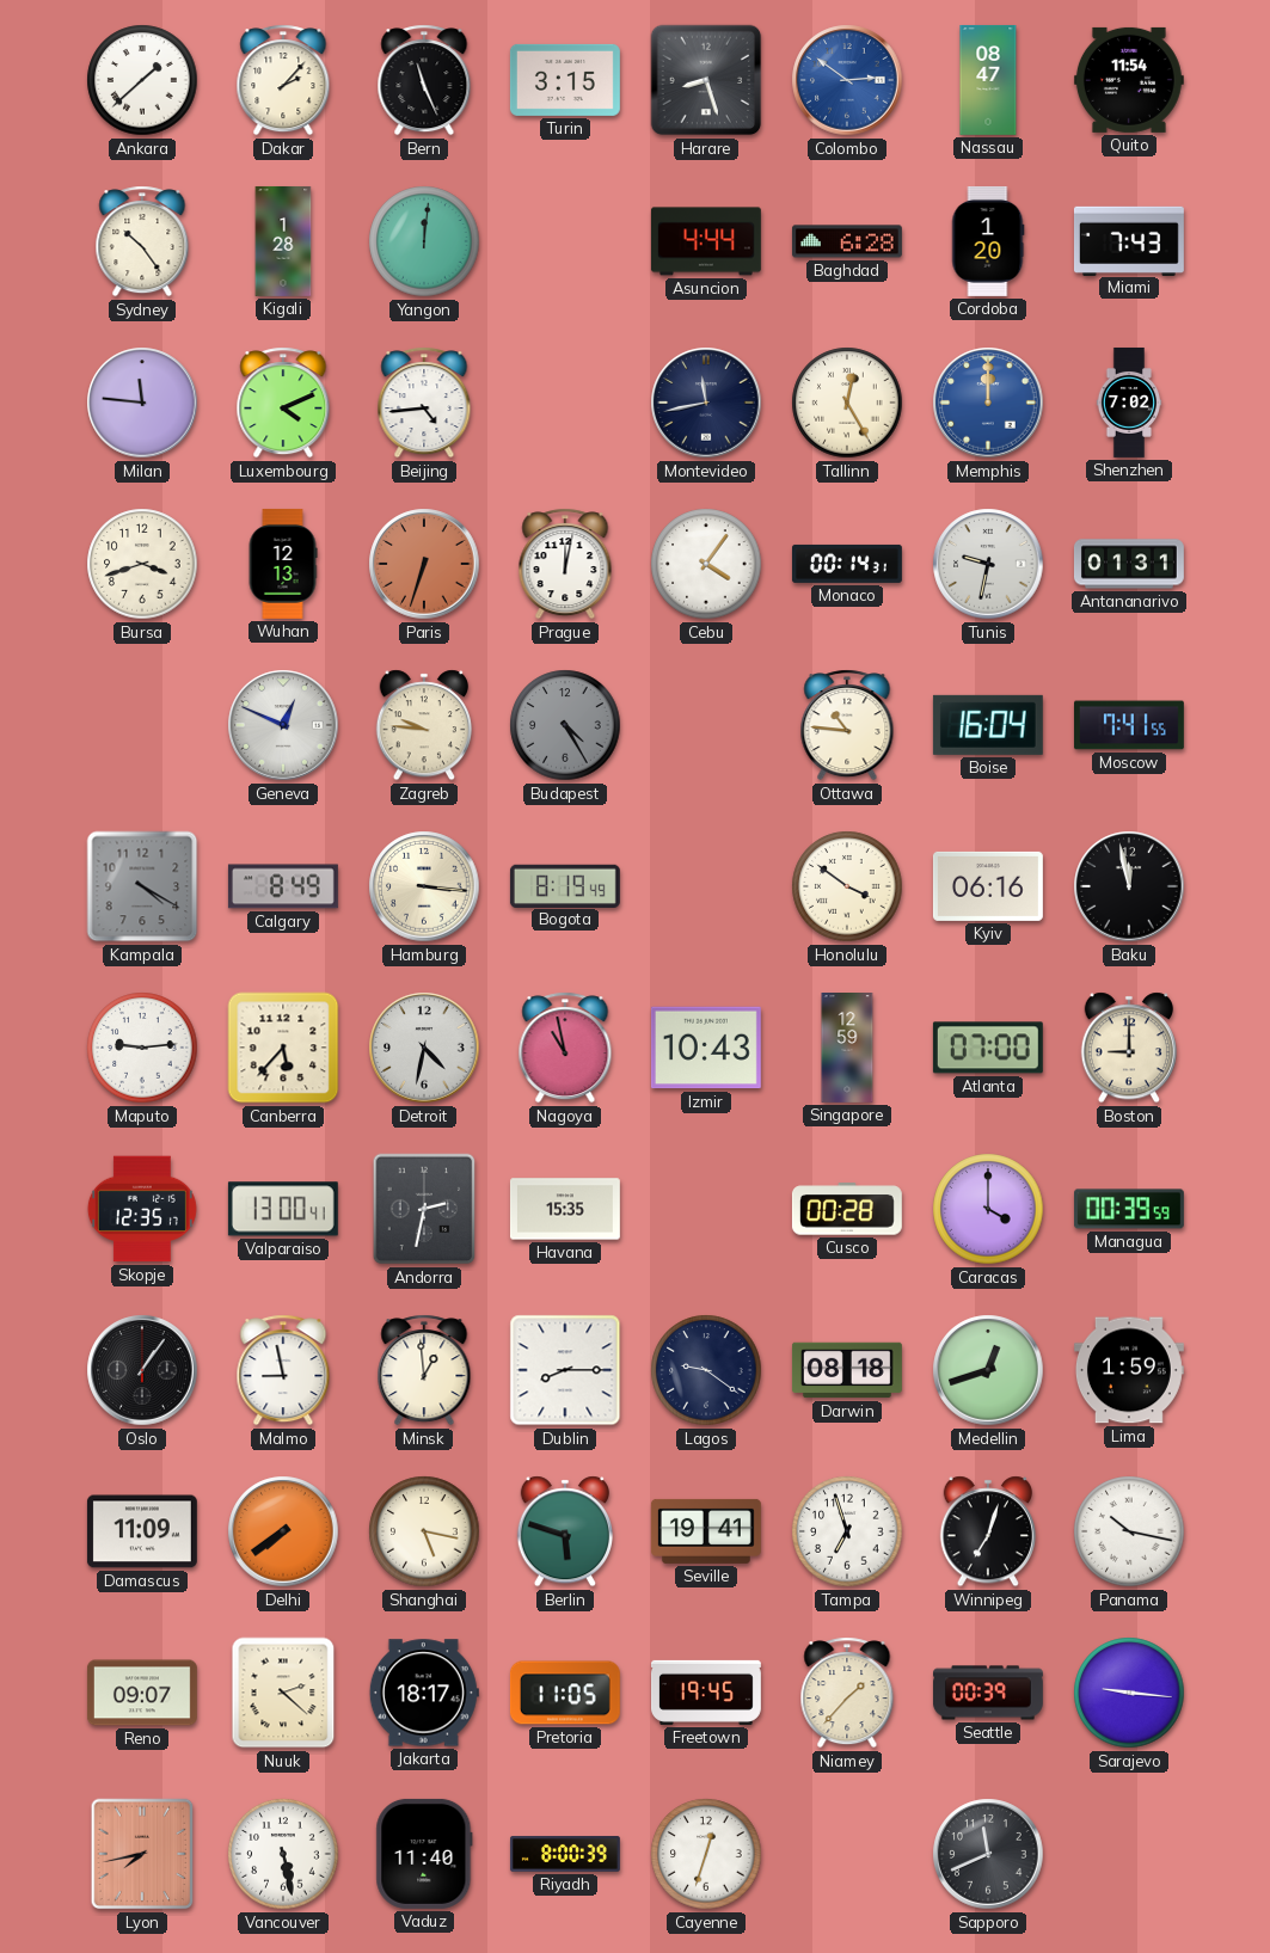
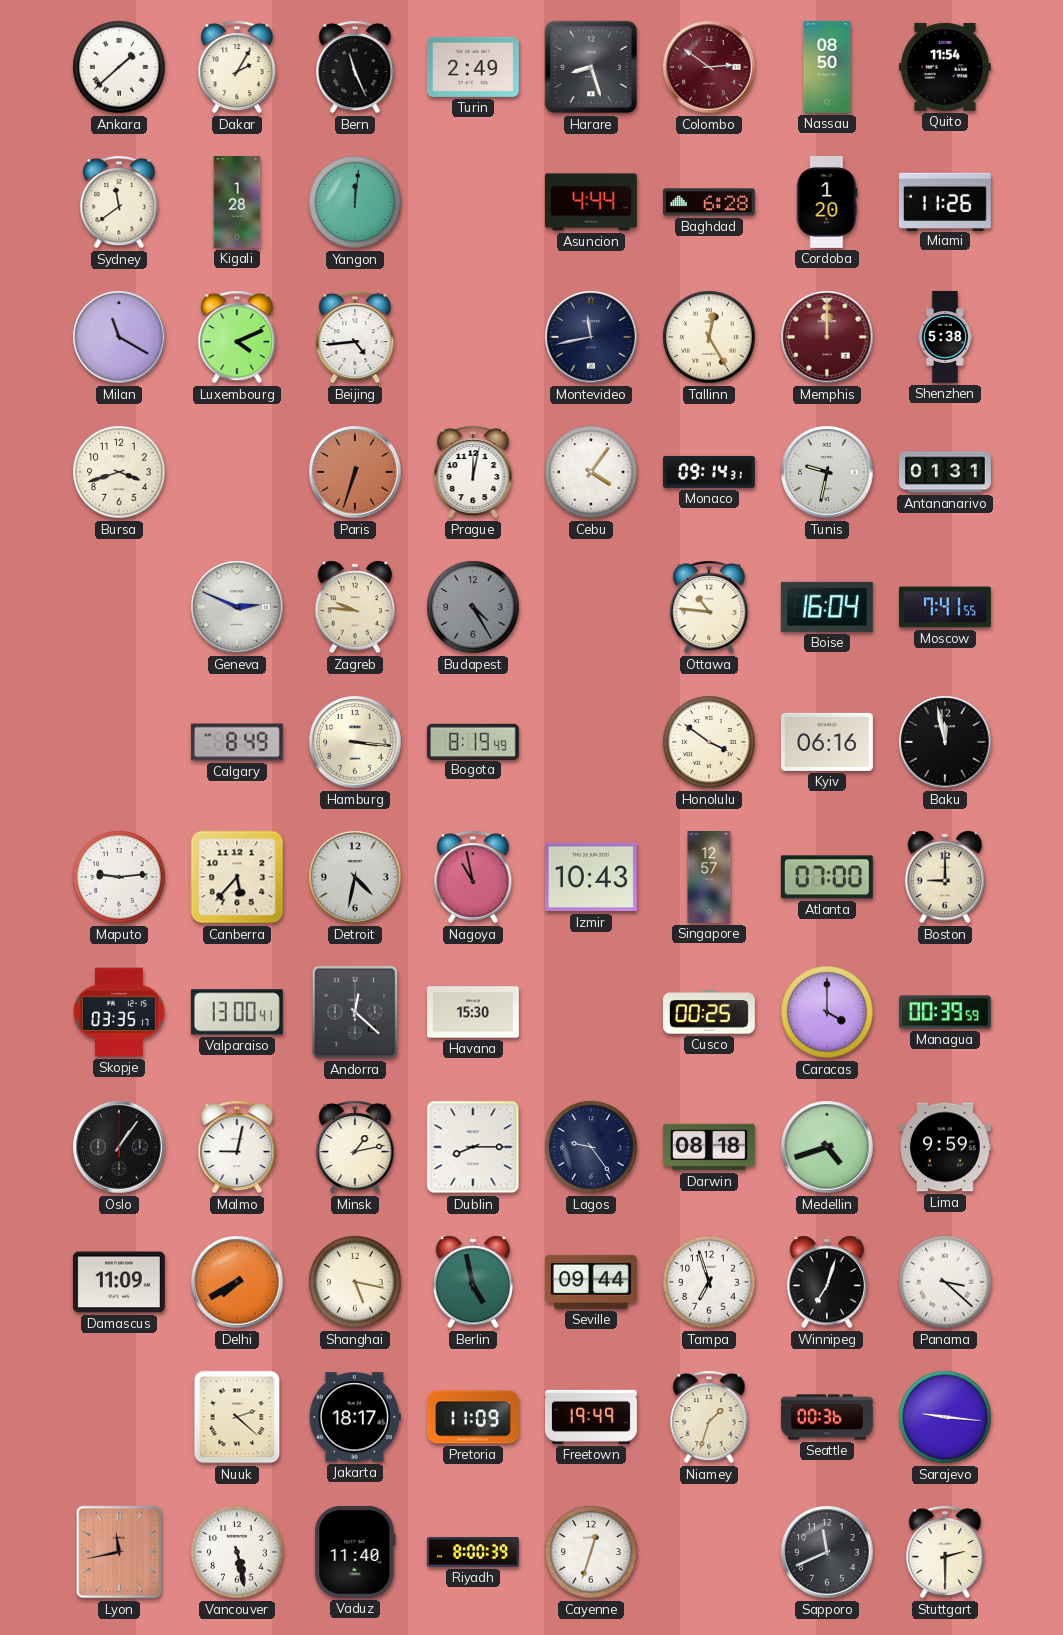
Dakar: 2:07 -> 2:05 (237, 67)
Turin: 3:15 -> 2:49 (473, 67)
Colombo dial: blue -> burgundy (709, 67)
Nassau: 08:47 -> 08:50 (827, 67)
Sydney: 10:24 -> 11:39 (119, 202)
Miami: 7:43 -> 11:26 (945, 201)
Milan: 11:46 -> 11:20 (119, 337)
Memphis dial: blue -> burgundy (827, 337)
Shenzhen: 7:02 -> 5:38 (945, 337)
Wuhan: 12:13 -> none (283, 564)
Monaco: 00:14 -> 09:14 (709, 472)
Geneva: 12:49 -> 2:49 (237, 607)
Kampala: 4:20 -> none (142, 886)
Singapore: 12:59 -> 12:57 (709, 878)
Skopje: 12:35 -> 03:35 (119, 1012)
Andorra: 2:32 -> 12:22 (355, 1012)
Havana: 15:35 -> 15:30 (473, 1012)
Cusco: 00:28 -> 00:25 (709, 1012)
Malmo: 8:58 -> 9:02 (237, 1147)
Minsk: 12:59 -> 1:13 (355, 1147)
Lagos: 9:21 -> 9:24 (591, 1147)
Medellin: 12:42 -> 4:42 (827, 1147)
Lima: 1:59 -> 9:59 (945, 1147)
Delhi: 7:39 -> 7:40 (237, 1282)
Berlin: 5:48 -> 4:58 (472, 1282)
Seville: 19:41 -> 09:44 (591, 1282)
Panama: 10:17 -> 3:22 (945, 1282)
Reno: 09:07 -> none (142, 1693)
Pretoria: 11:05 -> 11:09 (473, 1417)
Freetown: 19:45 -> 19:49 (591, 1417)
Niamey: 1:37 -> 1:33 (709, 1417)
Seattle: 00:39 -> 00:36 (827, 1417)
Lyon: 7:43 -> 11:43 (119, 1552)
Stuttgart: none -> 2:30 (945, 1552)
